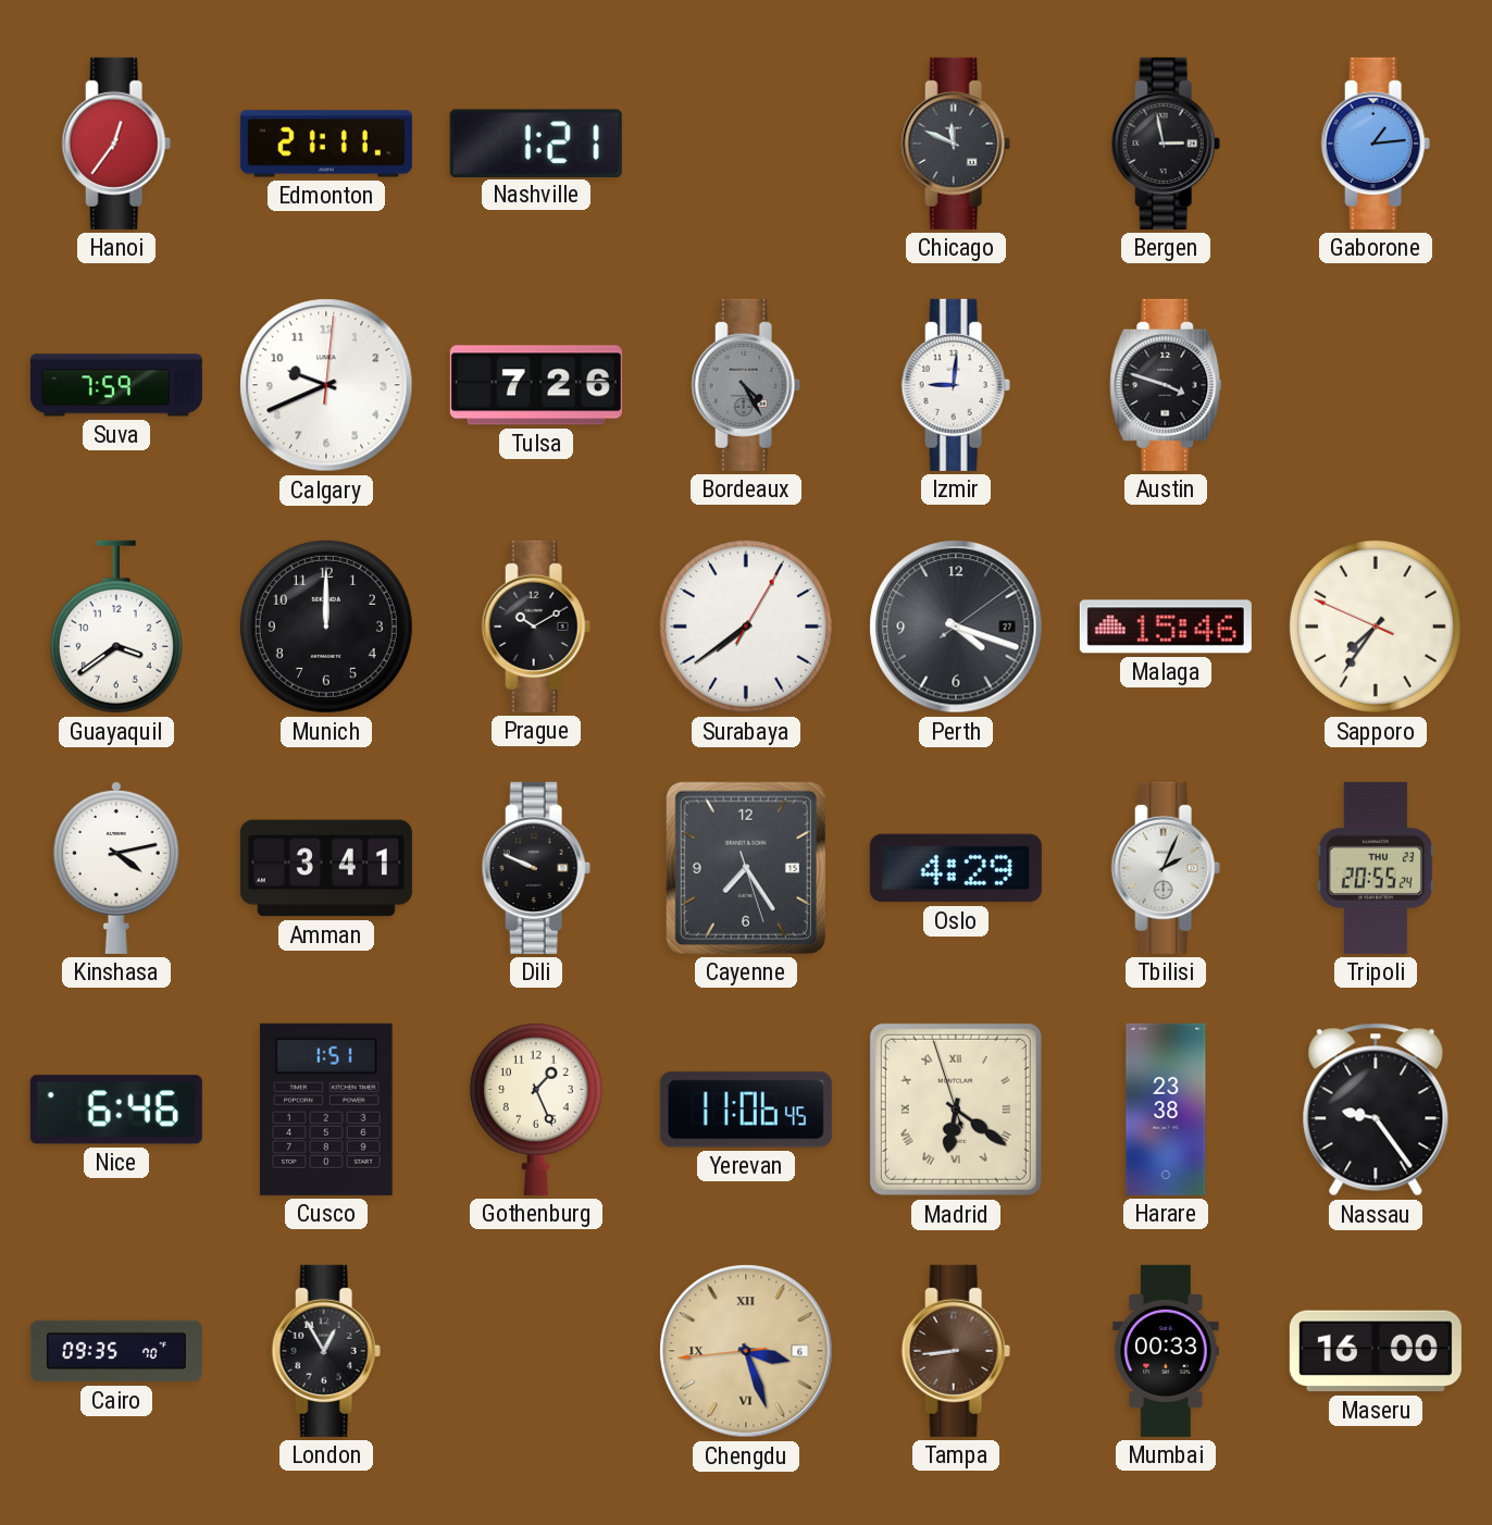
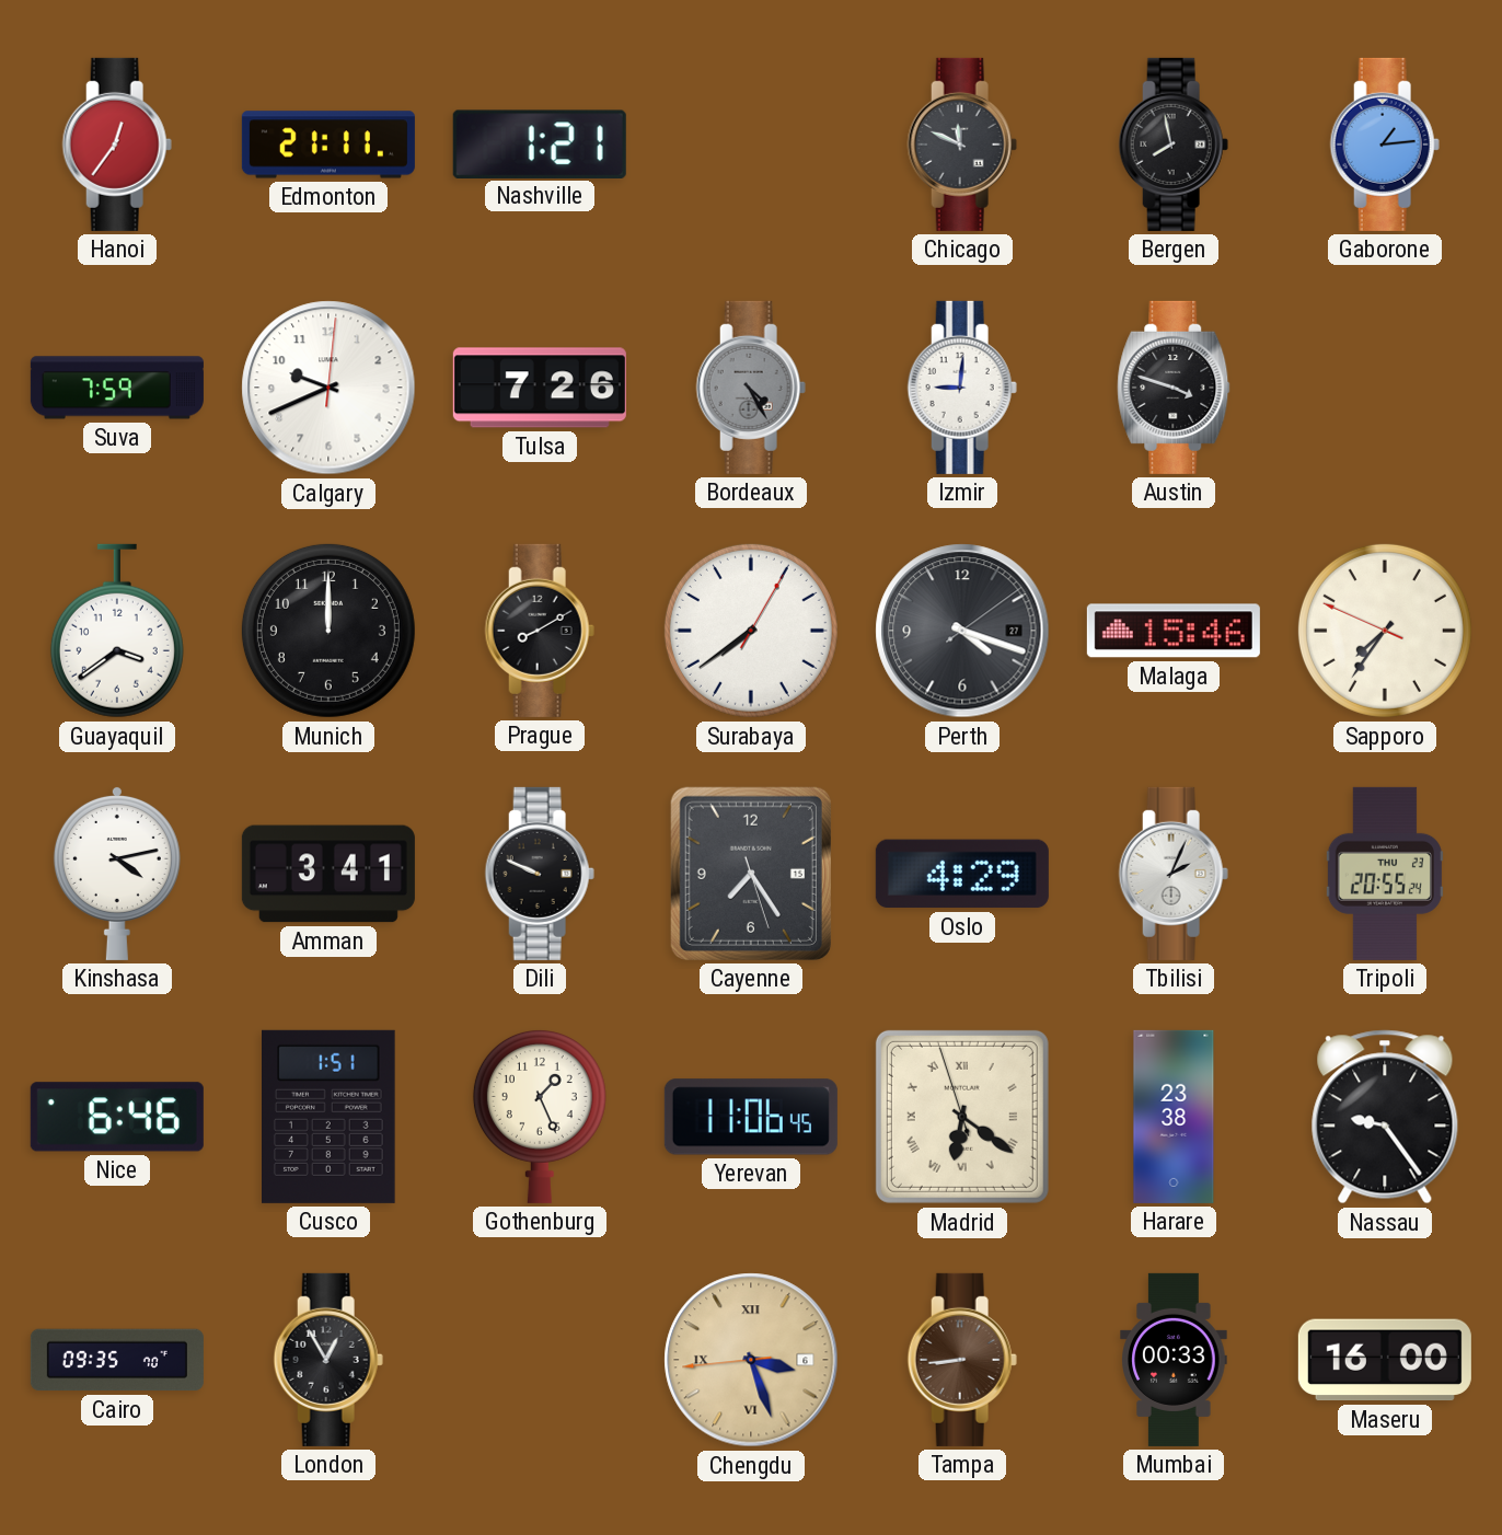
Bergen: 2:58 -> 7:58 (1174, 145)
Prague: 10:10 -> 8:10 (540, 631)
